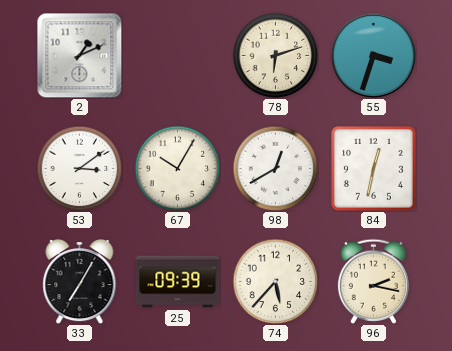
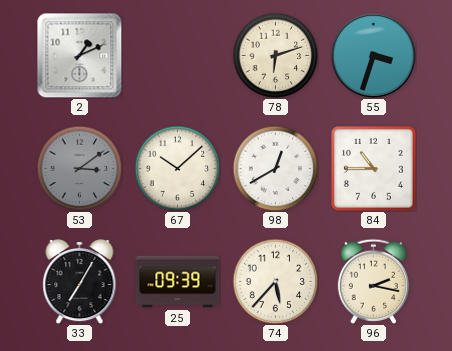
53 dial: white -> grey (79, 168)
67: 10:05 -> 10:08 (177, 168)
84: 12:32 -> 10:45 (373, 168)
